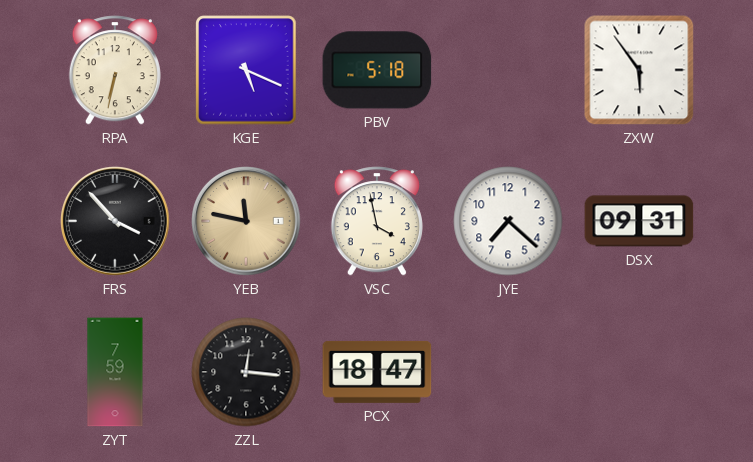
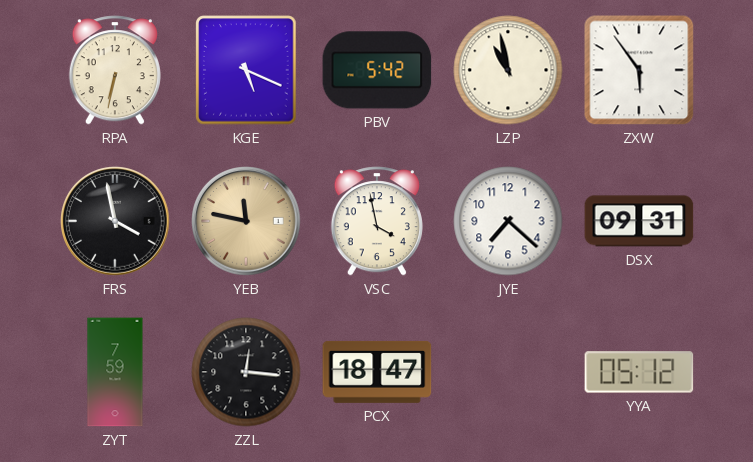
PBV: 5:18 -> 5:42 (377, 70)
LZP: none -> 10:58 (508, 70)
FRS: 3:53 -> 3:58 (116, 222)
YYA: none -> 05:12 (639, 372)
